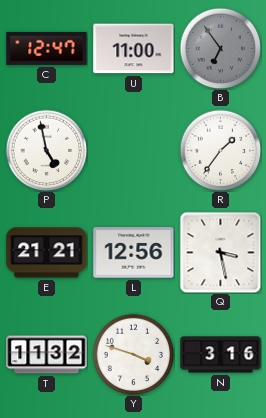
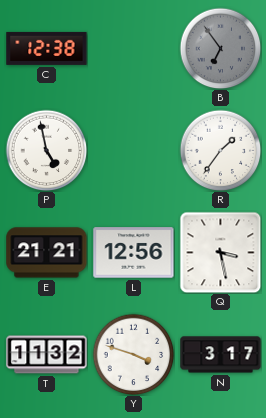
C: 12:47 -> 12:38 (47, 48)
U: 11:00 -> none (134, 49)
N: 3:16 -> 3:17 (221, 355)
